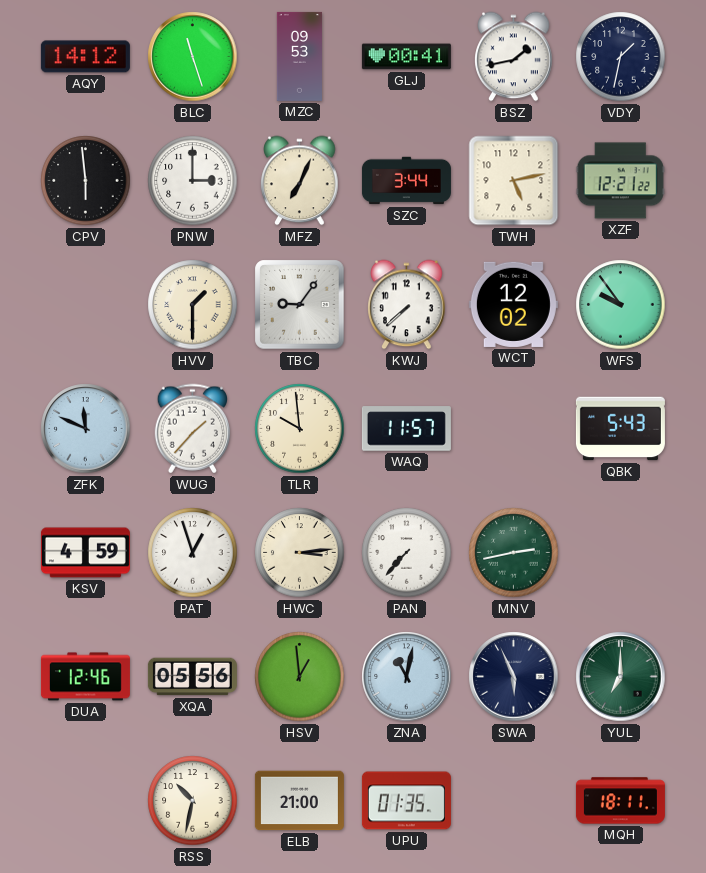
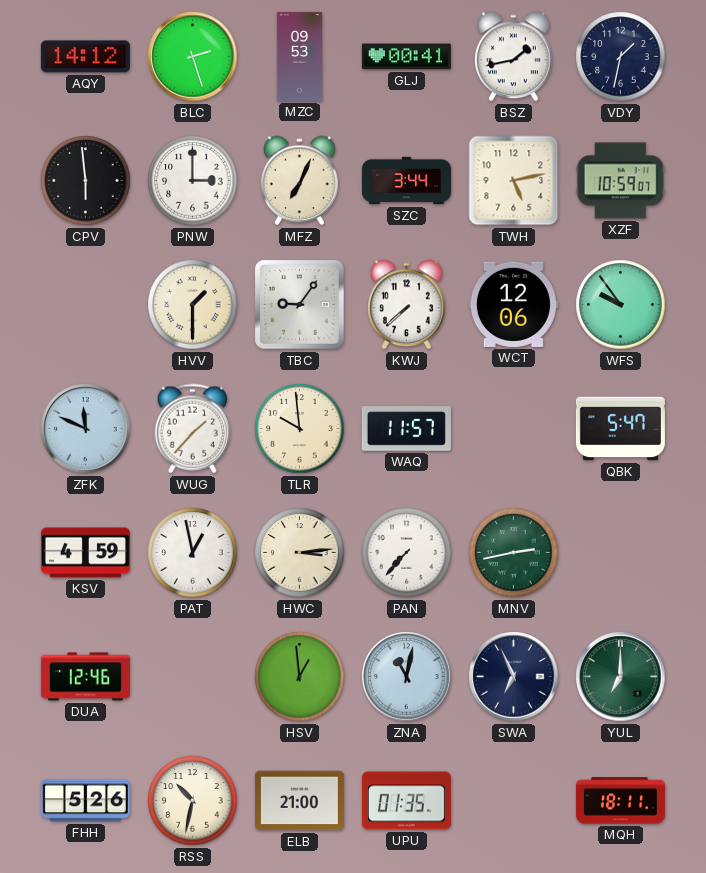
BLC: 11:27 -> 2:27 (193, 57)
XZF: 12:21 -> 10:59 (620, 181)
WCT: 12:02 -> 12:06 (513, 304)
QBK: 5:43 -> 5:47 (620, 429)
PAT: 12:57 -> 12:58 (193, 553)
XQA: 05:56 -> none (192, 677)
SWA: 5:56 -> 6:56 (514, 677)
FHH: none -> 5:26 (85, 801)
